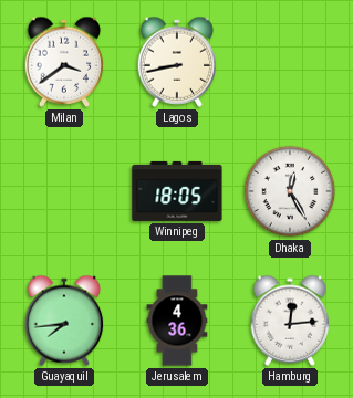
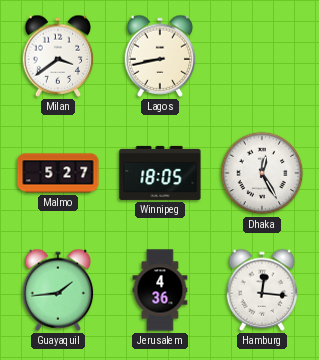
Malmo: none -> 5:27 (58, 173)
Guayaquil: 7:44 -> 1:44 (58, 290)
Hamburg: 12:14 -> 12:16 (262, 290)
